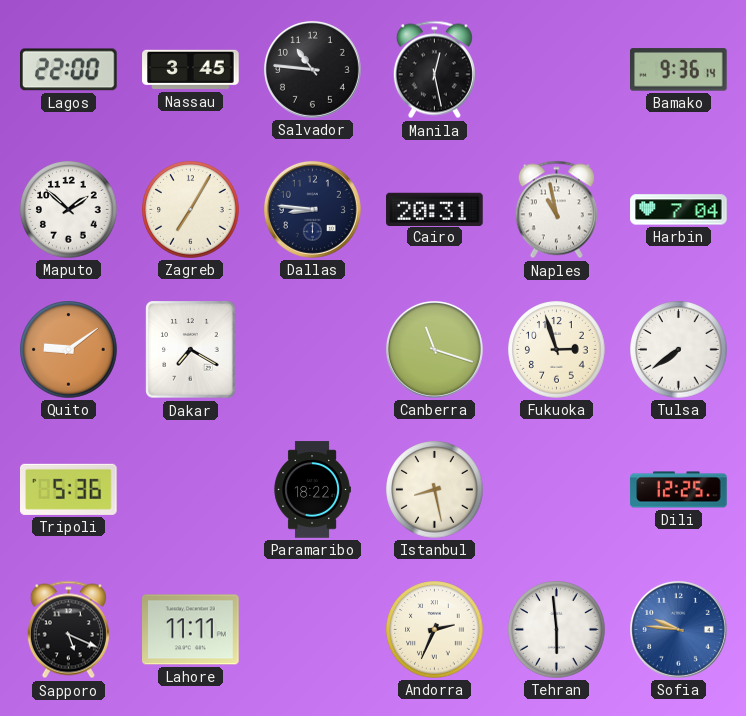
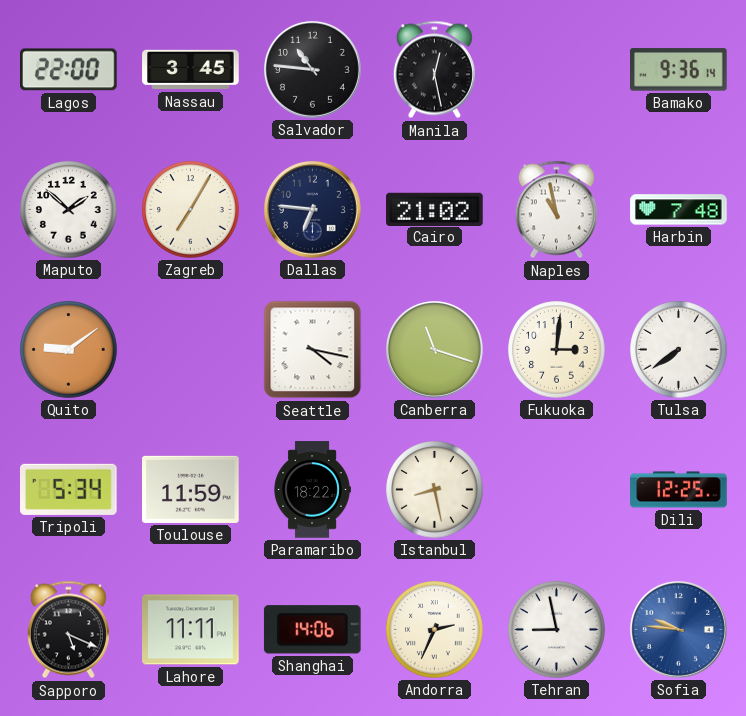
Dallas: 8:46 -> 6:46 (312, 209)
Cairo: 20:31 -> 21:02 (435, 209)
Harbin: 7:04 -> 7:48 (679, 210)
Dakar: 7:20 -> none (191, 350)
Seattle: none -> 4:17 (313, 350)
Fukuoka: 2:57 -> 3:01 (557, 350)
Tripoli: 5:36 -> 5:34 (69, 489)
Toulouse: none -> 11:59 (191, 489)
Shanghai: none -> 14:06 (312, 630)
Tehran: 5:59 -> 8:58 (557, 630)
